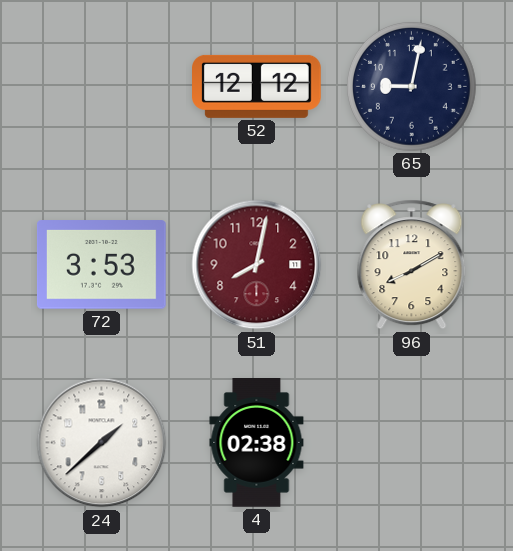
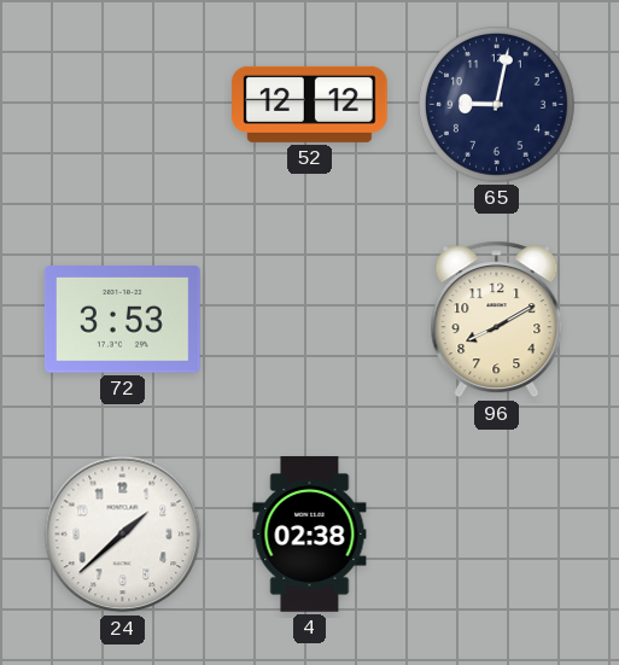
51: 8:02 -> none (257, 265)
